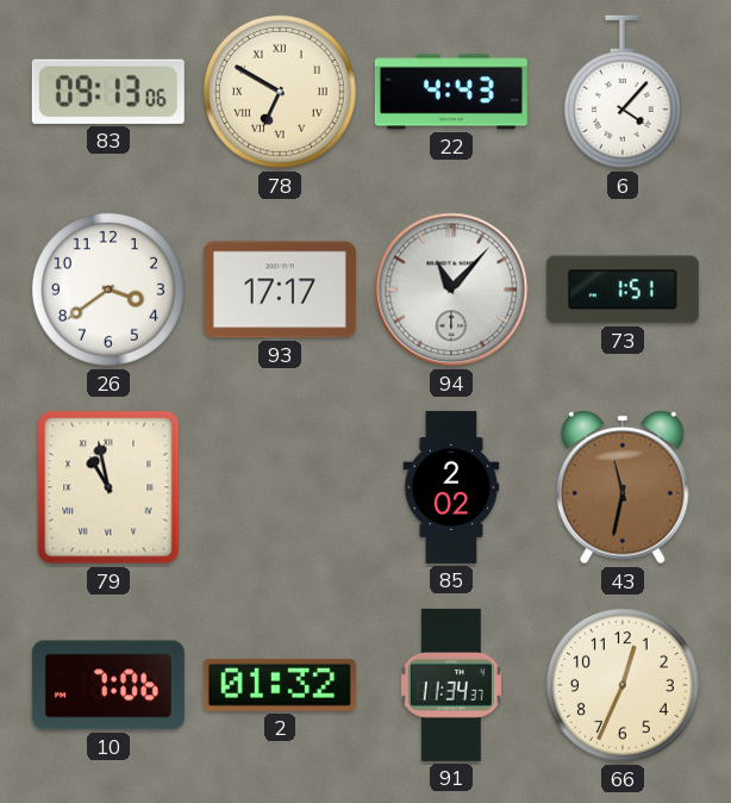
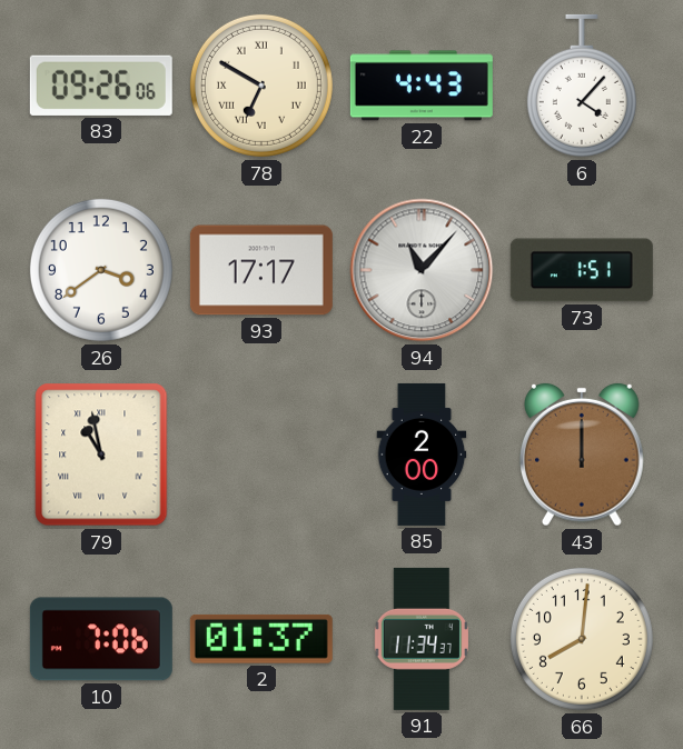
83: 09:13 -> 09:26 (101, 86)
85: 2:02 -> 2:00 (422, 455)
43: 11:32 -> 12:00 (583, 455)
2: 01:32 -> 01:37 (261, 639)
66: 12:34 -> 8:01 (582, 639)
